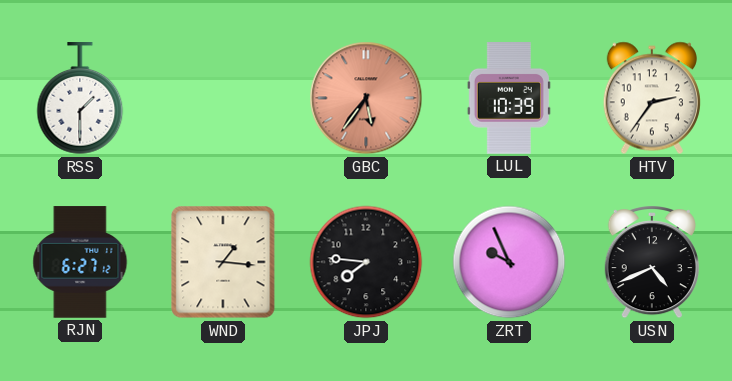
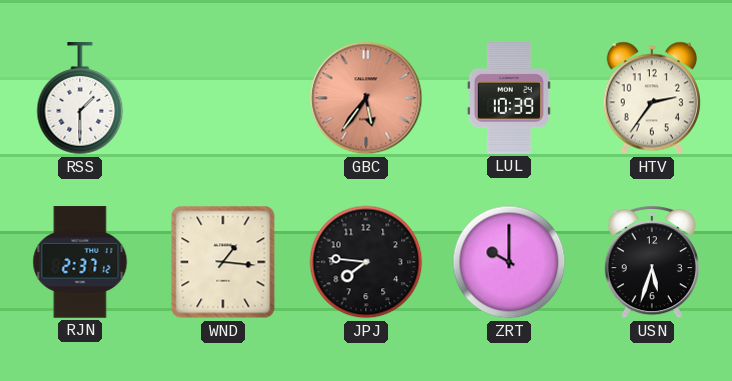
RJN: 6:27 -> 2:37 (80, 262)
ZRT: 9:56 -> 10:00 (509, 262)
USN: 4:41 -> 5:33 (652, 263)
